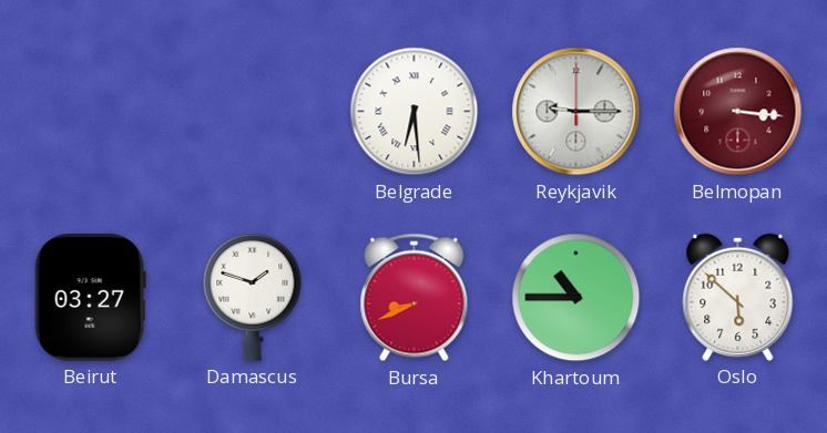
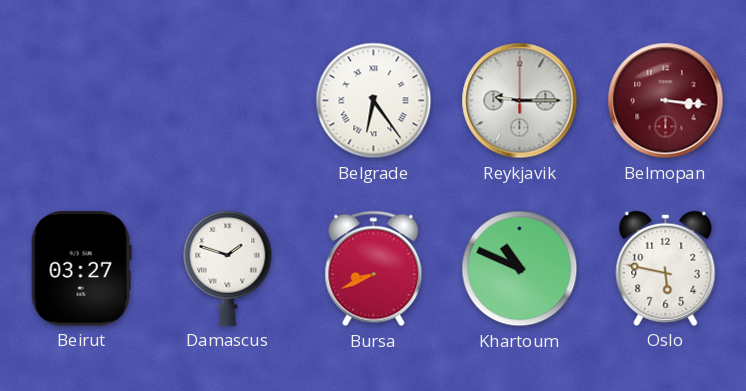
Belgrade: 6:29 -> 6:24 (374, 101)
Khartoum: 10:45 -> 10:49 (520, 269)
Oslo: 5:52 -> 5:47 (666, 268)
